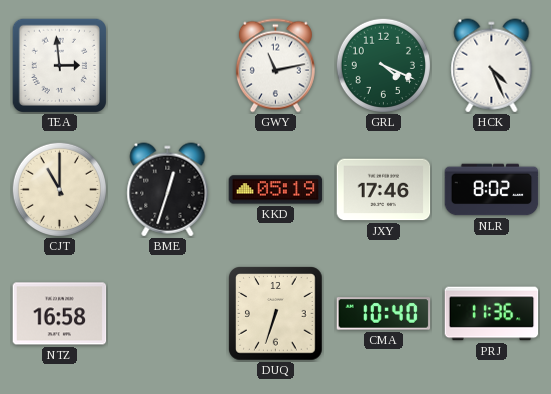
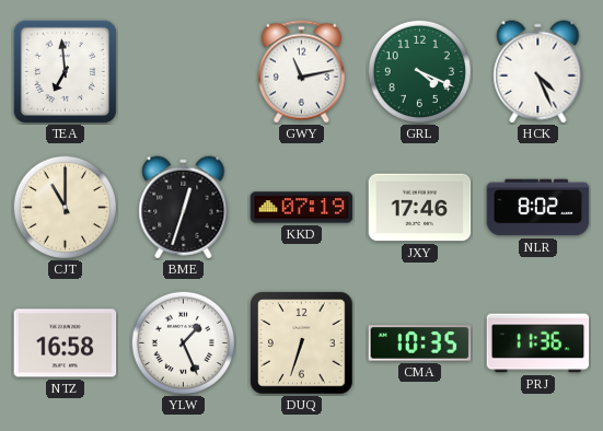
TEA: 2:59 -> 6:59 (65, 71)
KKD: 05:19 -> 07:19 (302, 208)
YLW: none -> 1:26 (183, 342)
CMA: 10:40 -> 10:35 (420, 343)
